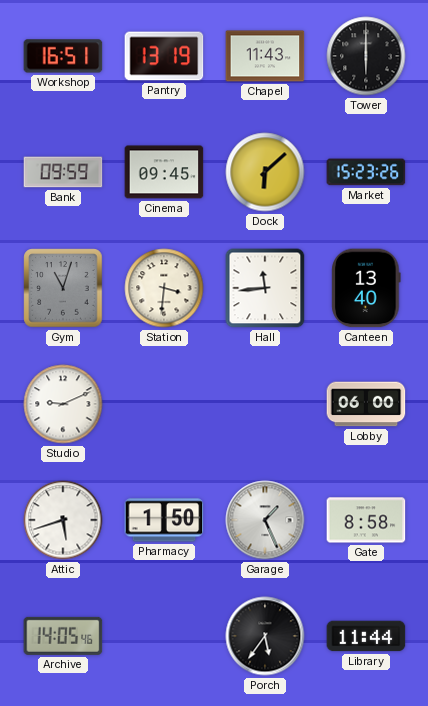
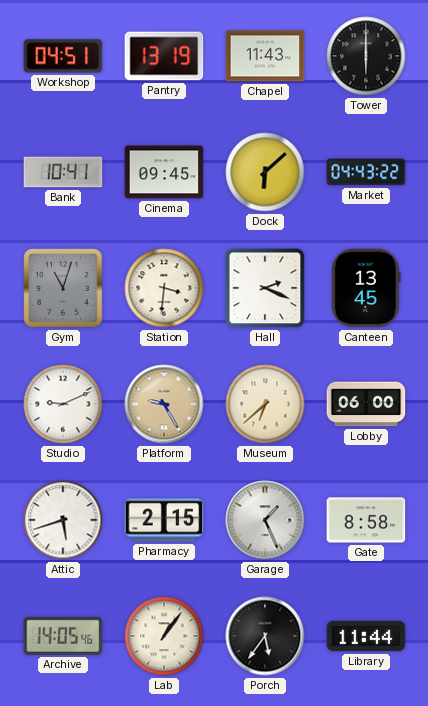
Workshop: 16:51 -> 04:51 (63, 56)
Bank: 09:59 -> 10:41 (63, 172)
Market: 15:23 -> 04:43 (366, 172)
Hall: 11:44 -> 2:19 (265, 288)
Canteen: 13:40 -> 13:45 (366, 288)
Platform: none -> 9:25 (164, 404)
Museum: none -> 6:38 (265, 404)
Pharmacy: 1:50 -> 2:15 (164, 520)
Lab: none -> 1:06 (164, 636)
